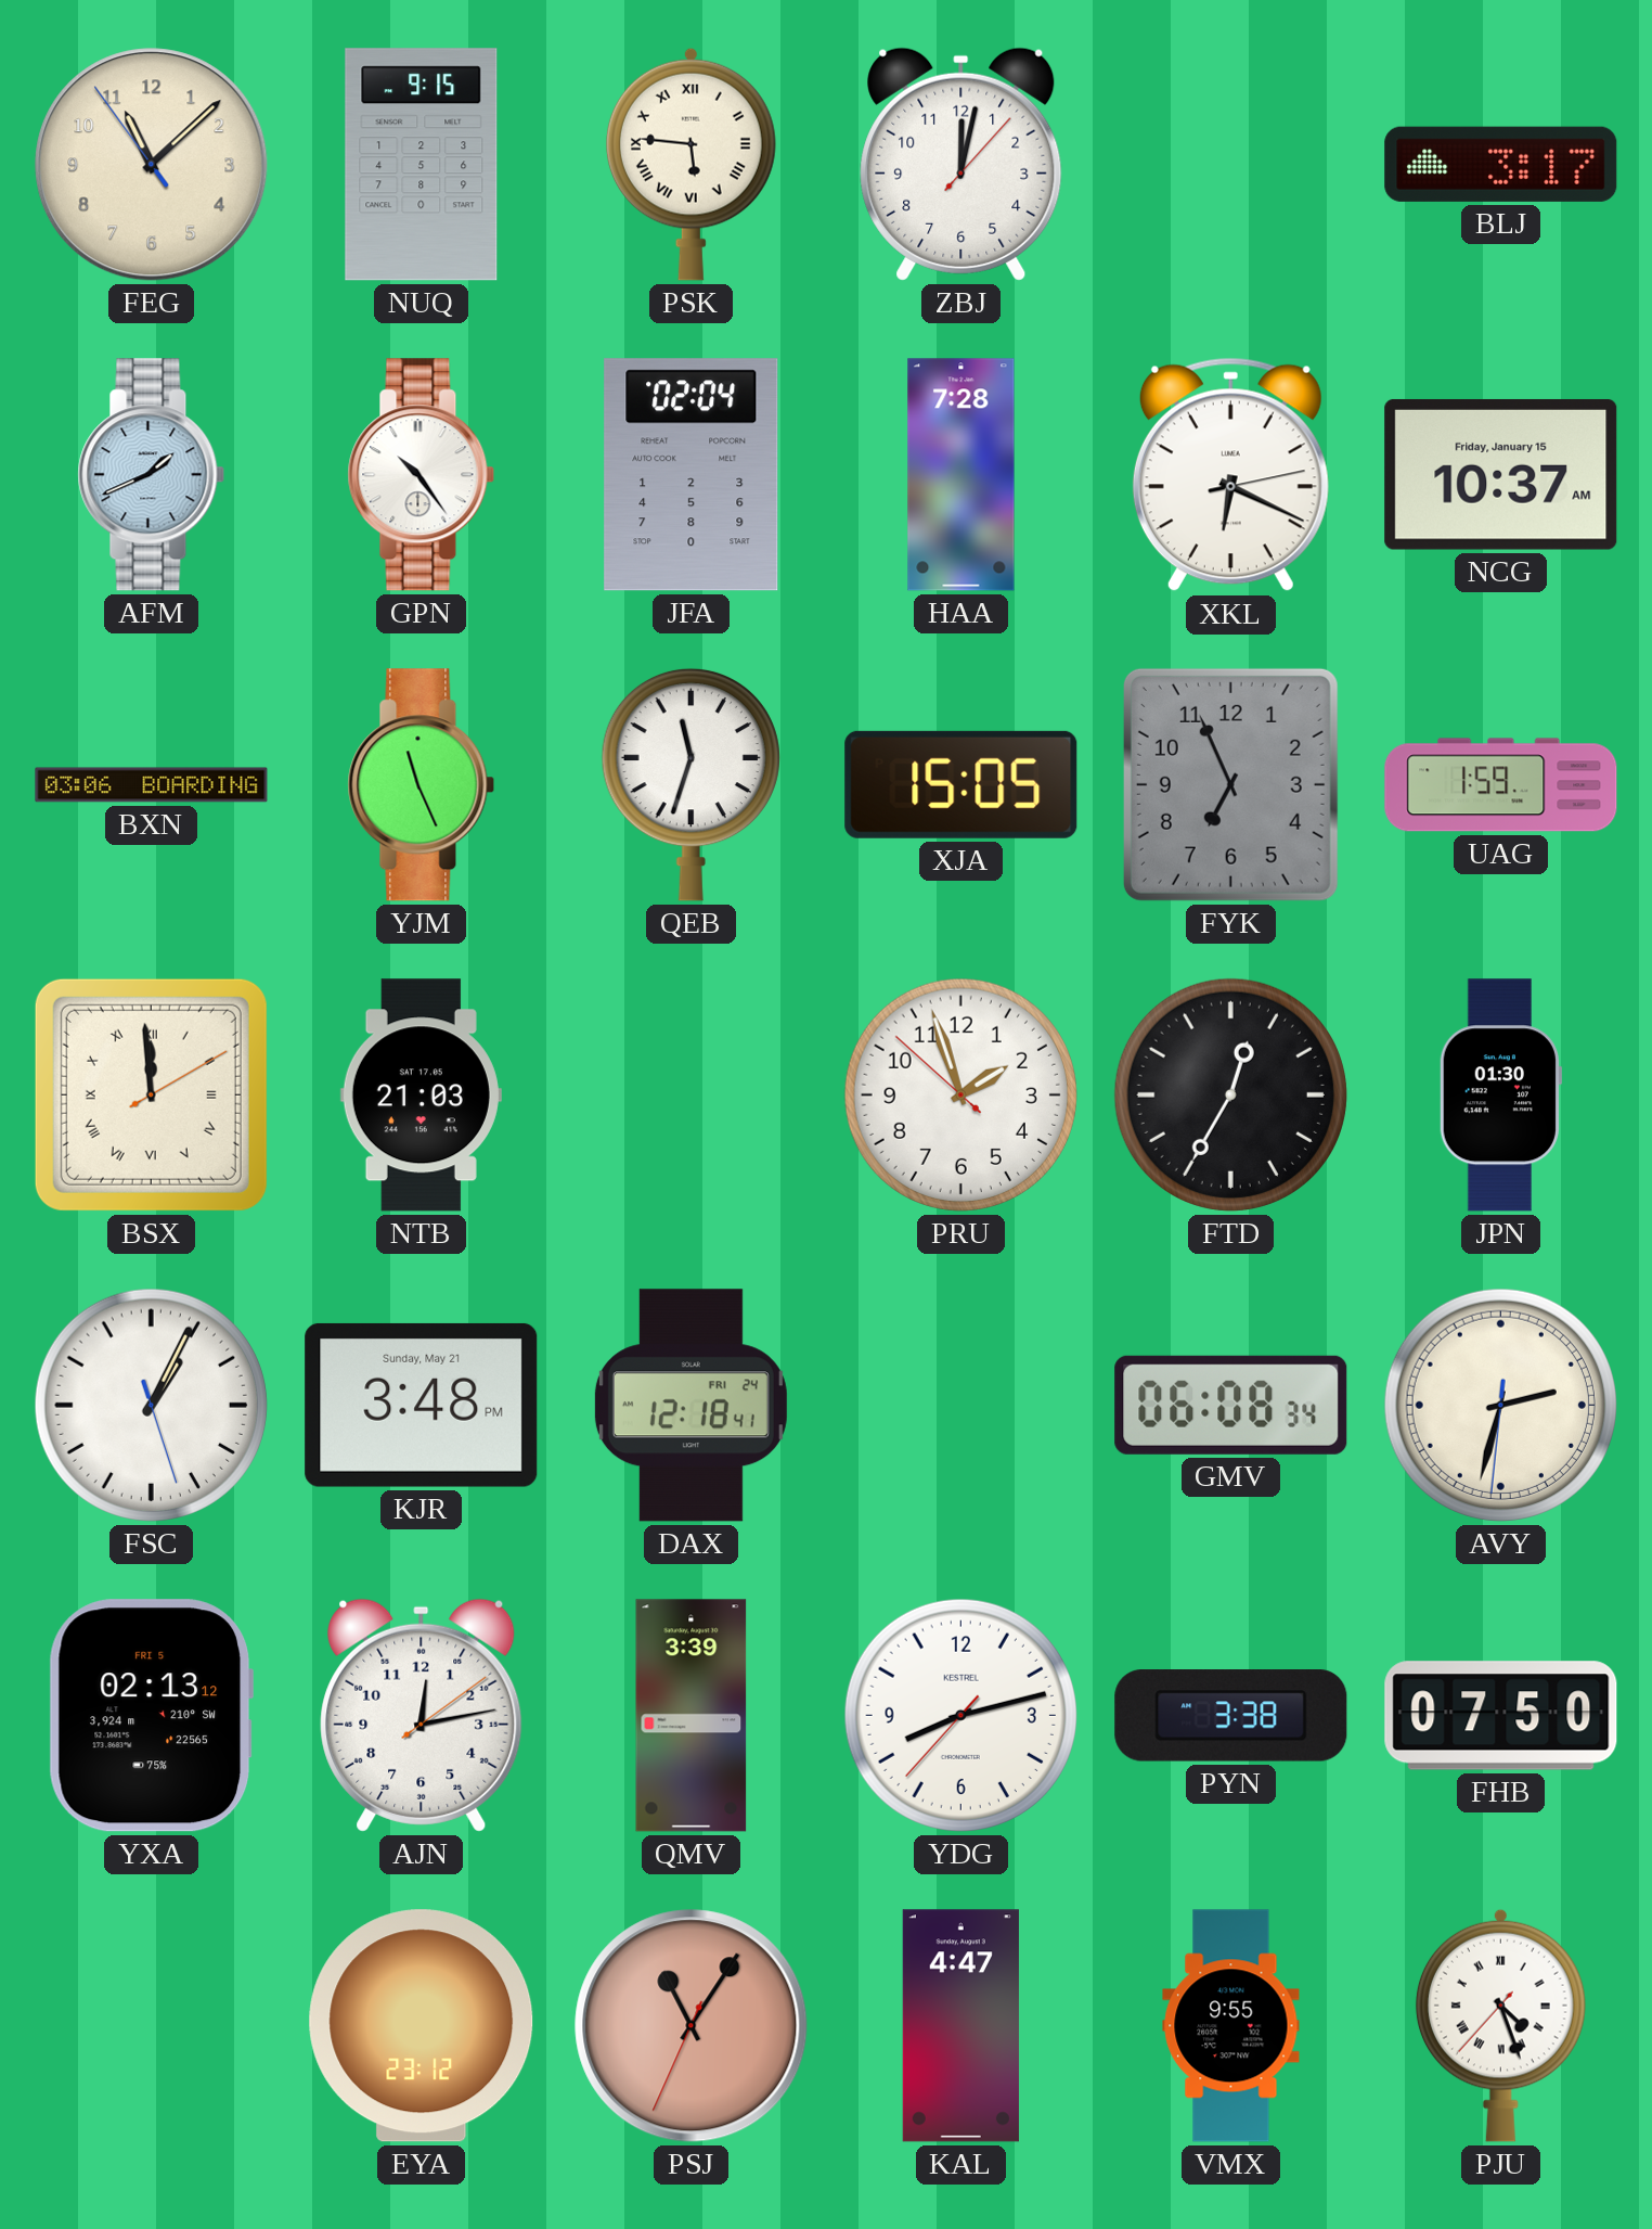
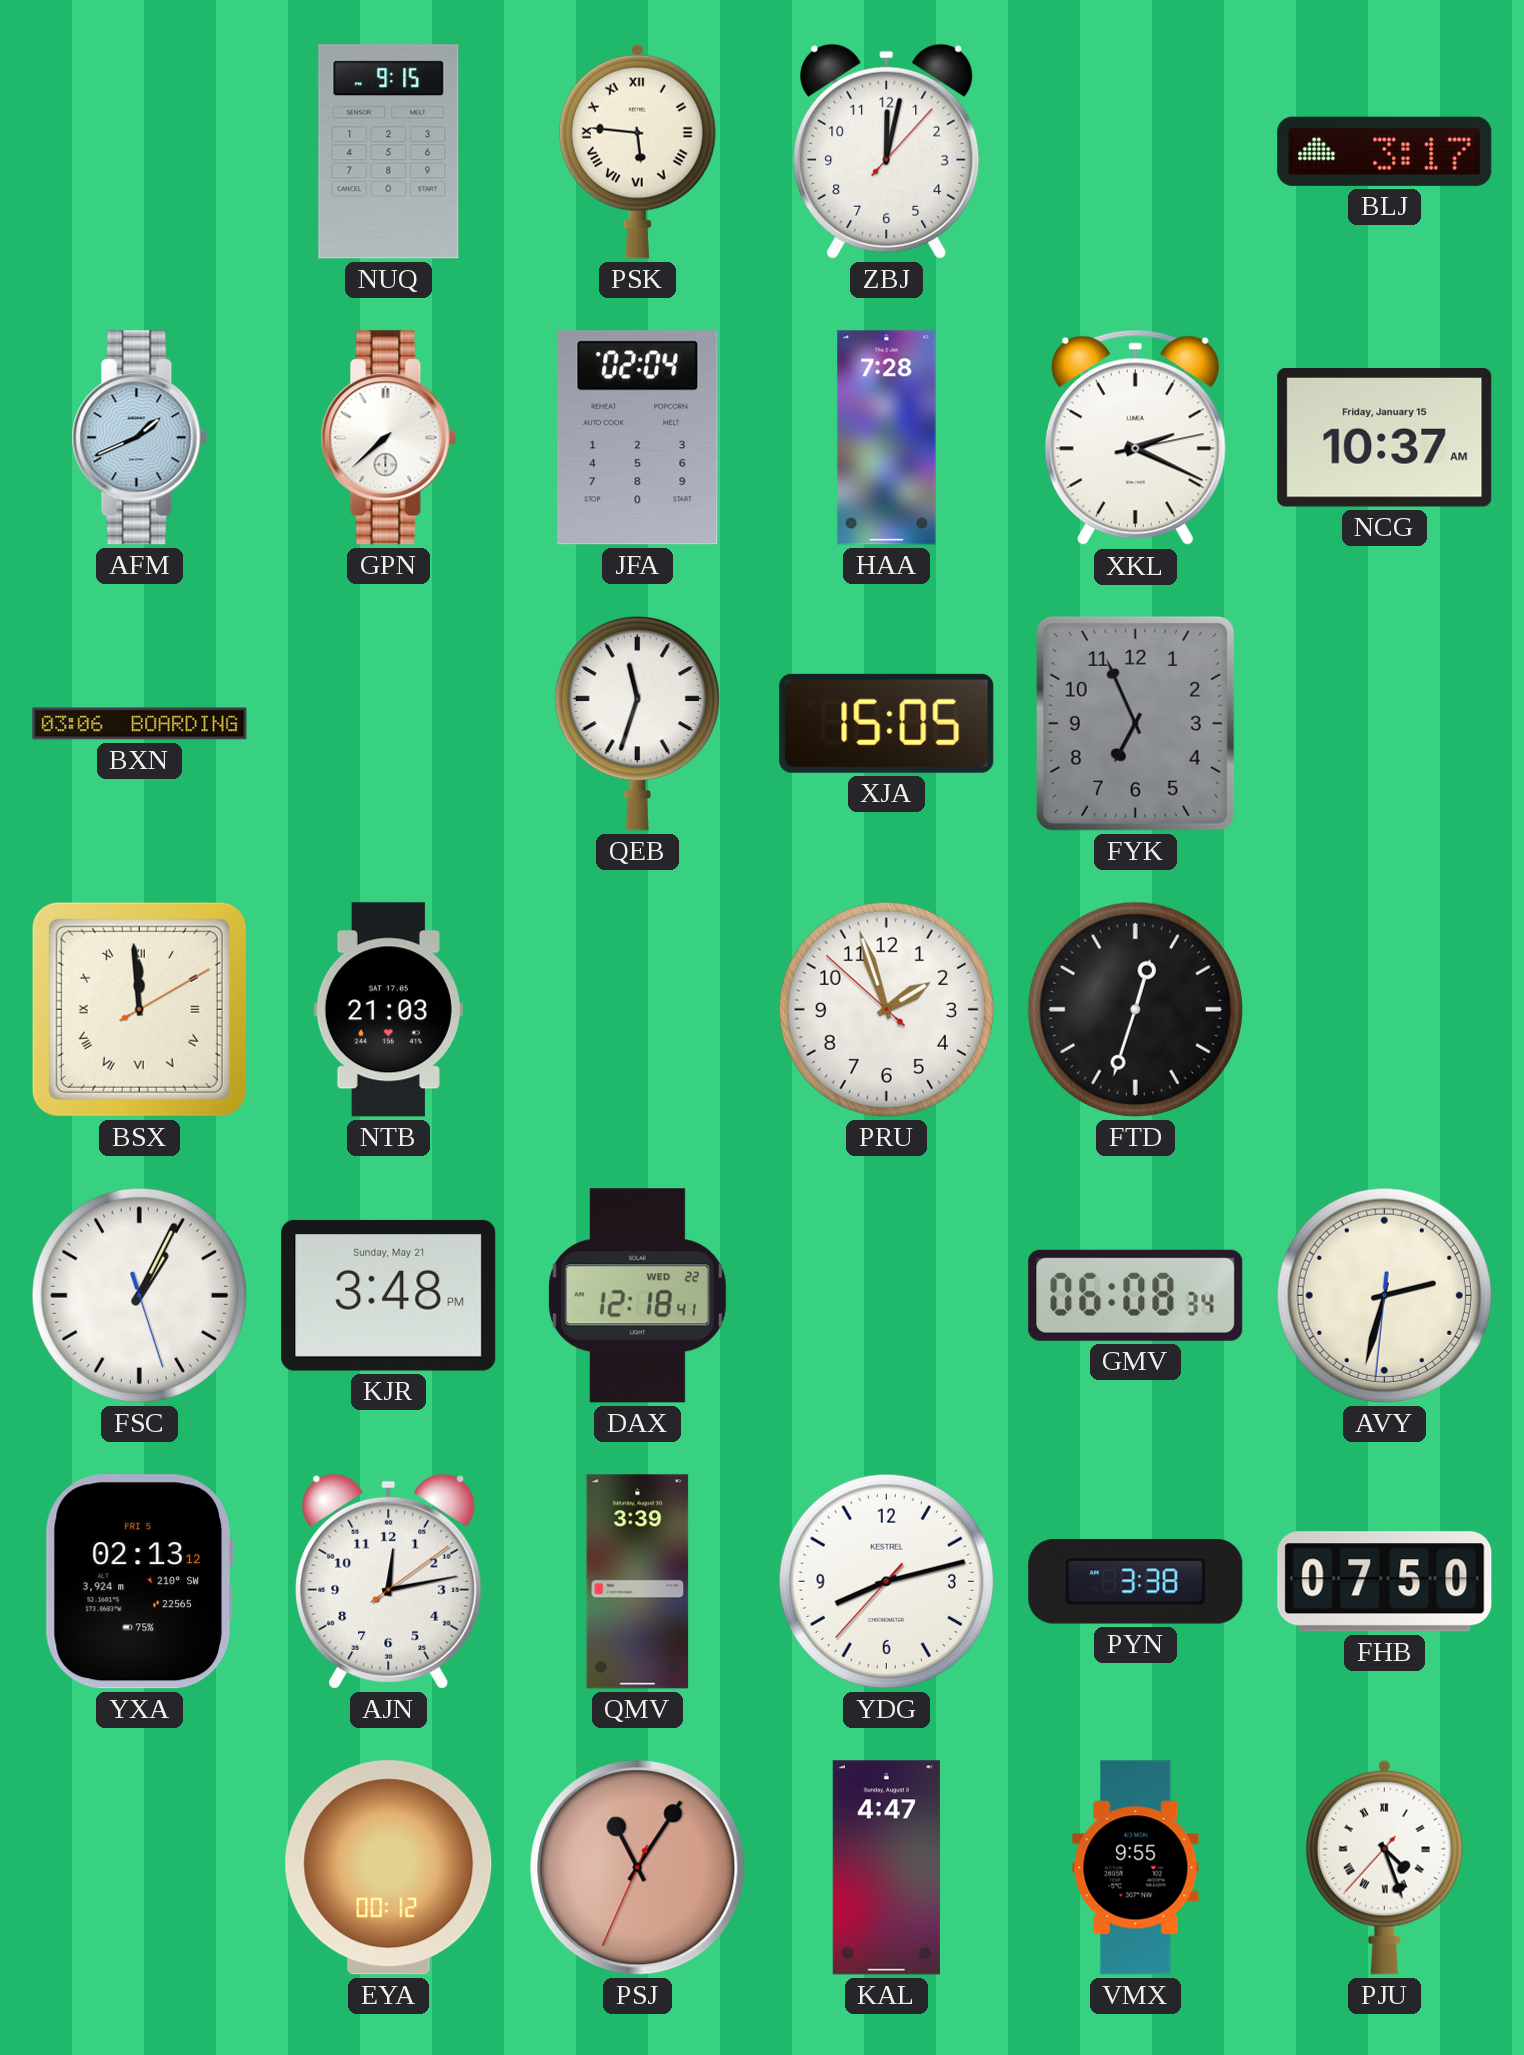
FEG: 11:07 -> none (152, 165)
GPN: 10:24 -> 7:38 (389, 438)
XKL: 6:19 -> 2:19 (1135, 438)
YJM: 11:26 -> none (422, 785)
UAG: 1:59 -> none (1501, 785)
FTD: 12:35 -> 12:33 (1135, 1009)
JPN: 01:30 -> none (1500, 1096)
DAX date: FRI 24 -> WED 22 (637, 1296)
EYA: 23:12 -> 00:12 (389, 1868)
